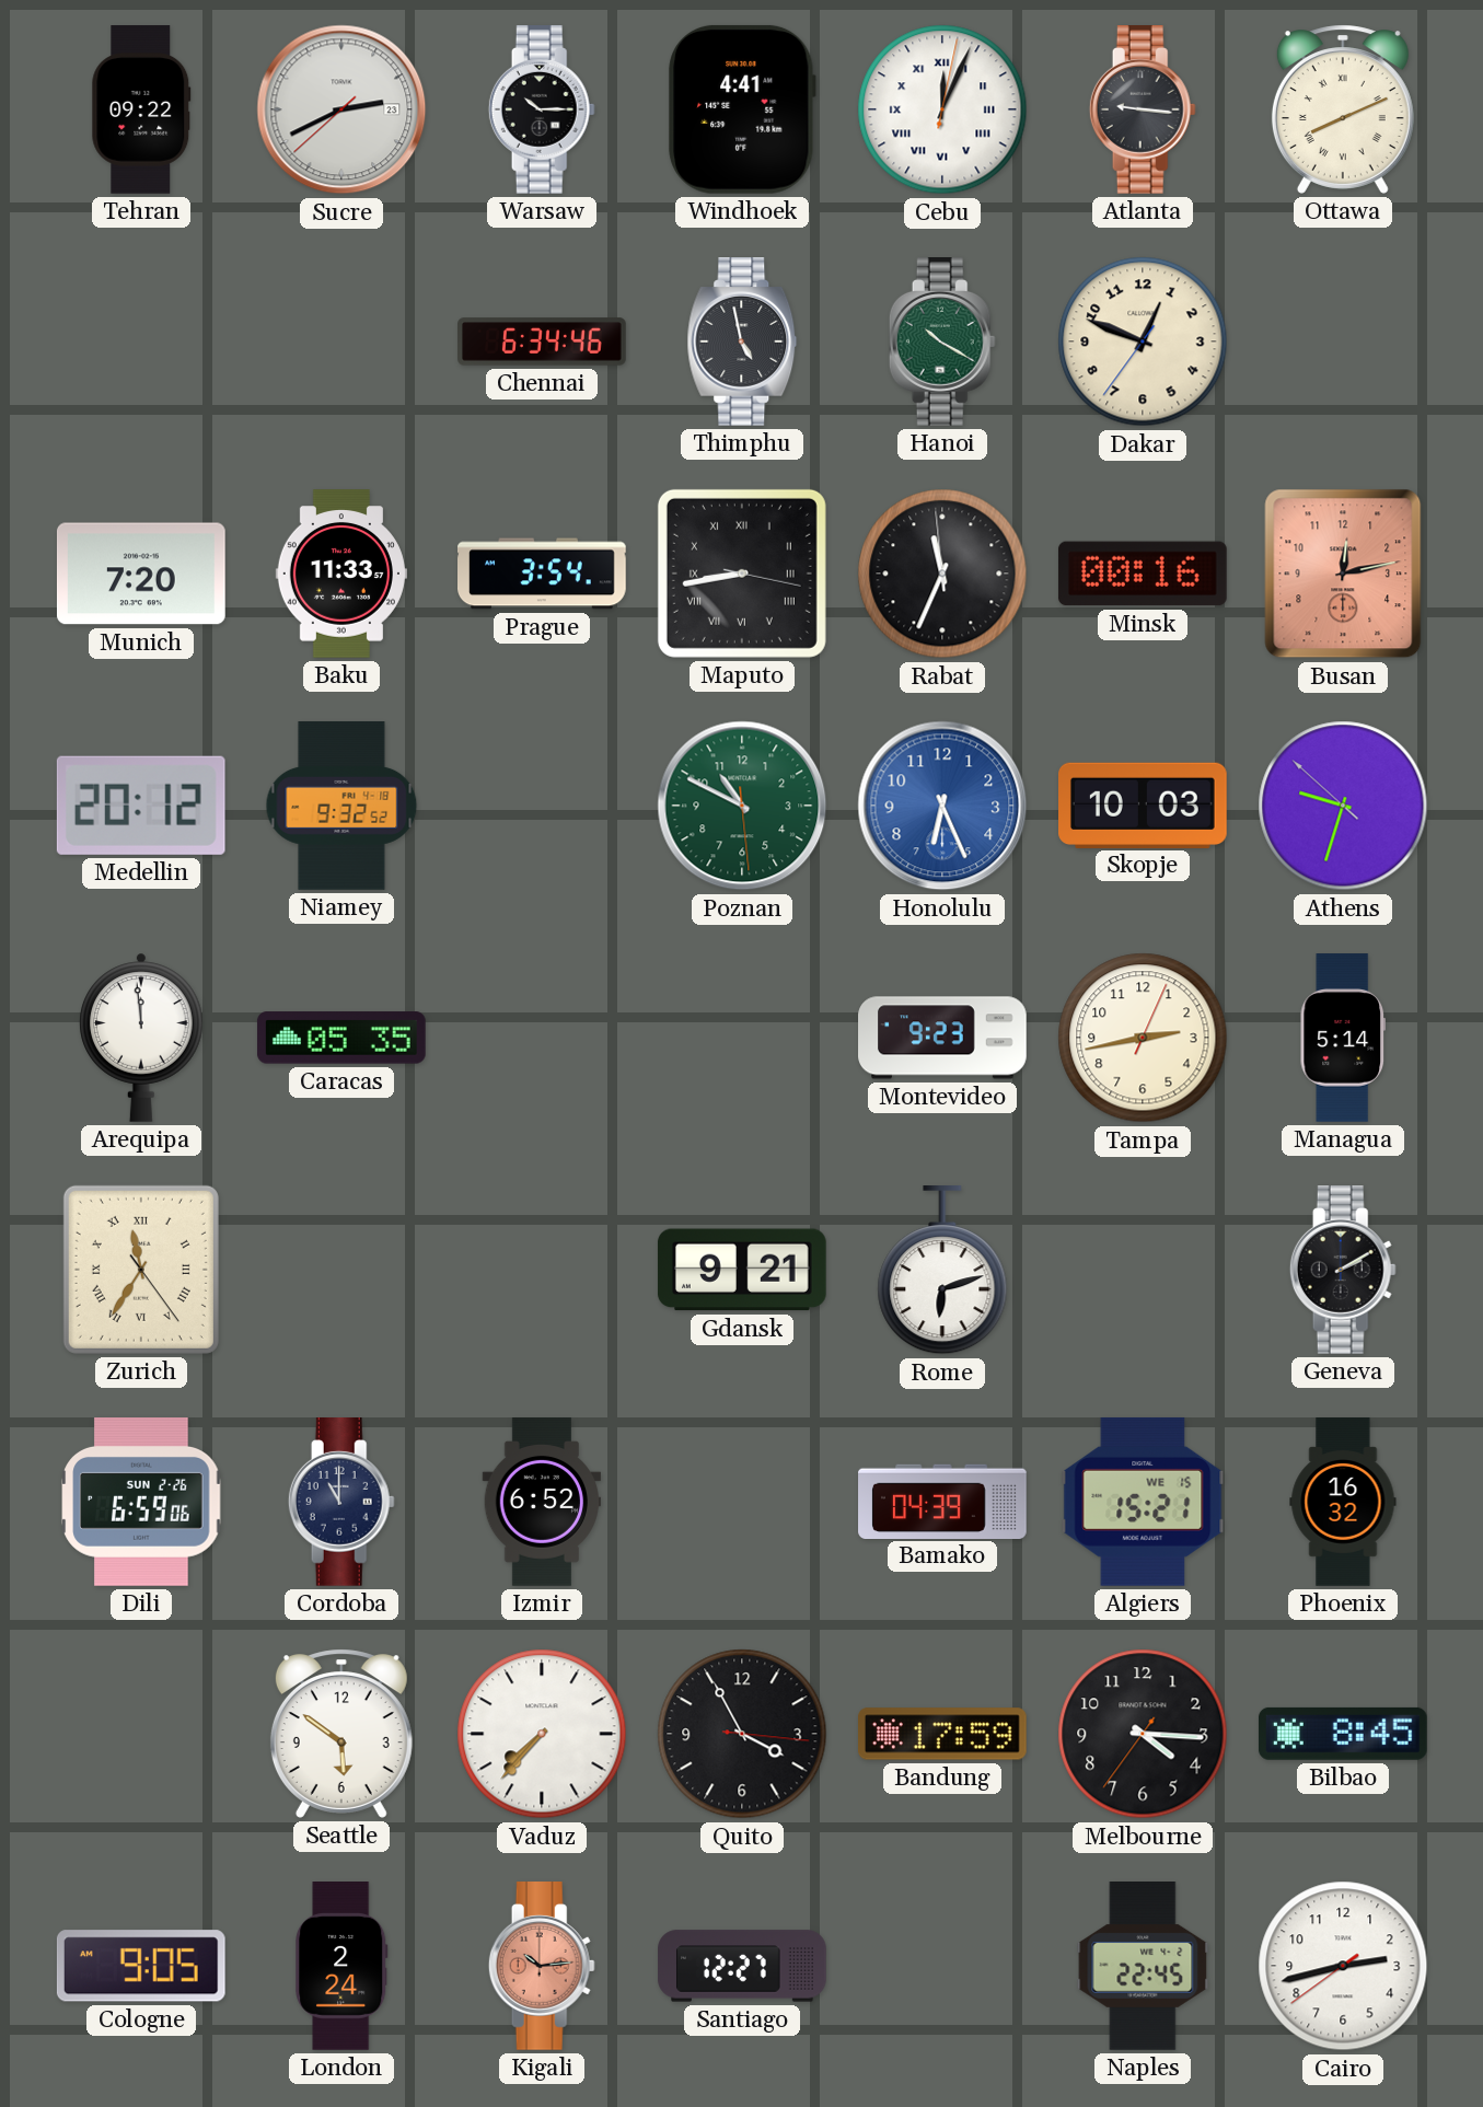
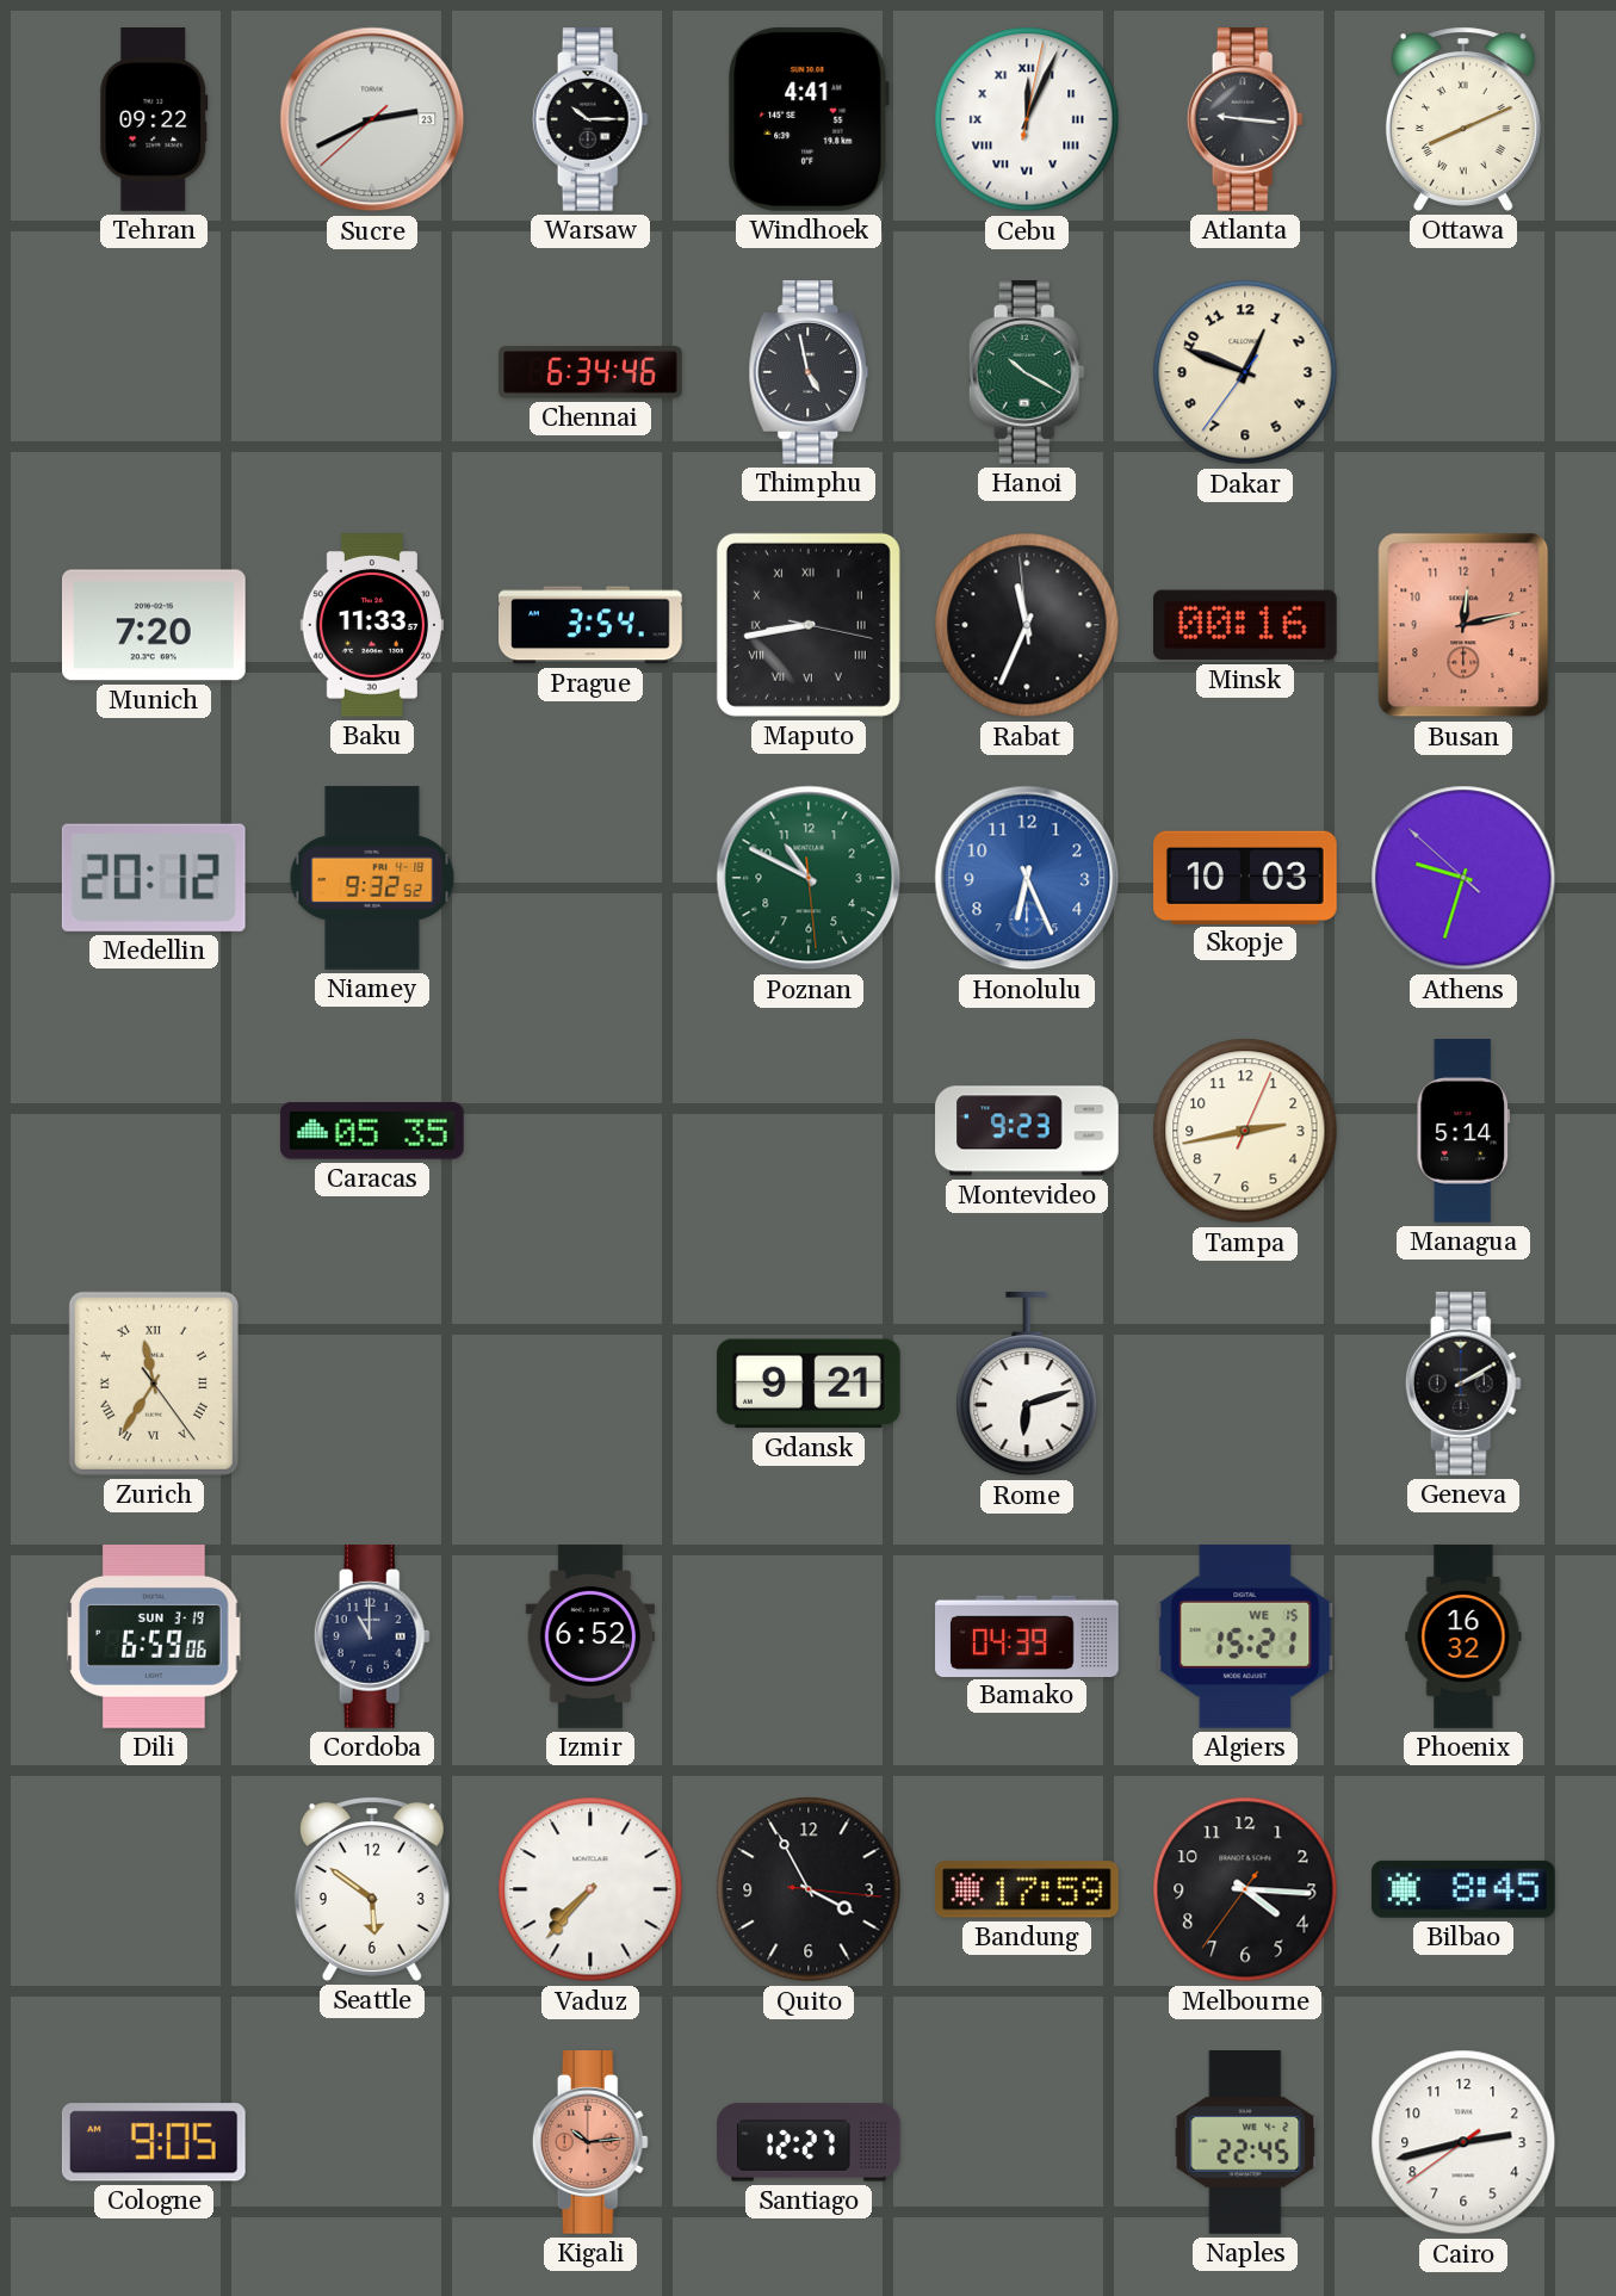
Arequipa: 11:59 -> none (141, 1038)
Dili date: SUN 2-26 -> SUN 3-19 (154, 1638)
London: 2:24 -> none (341, 1967)
